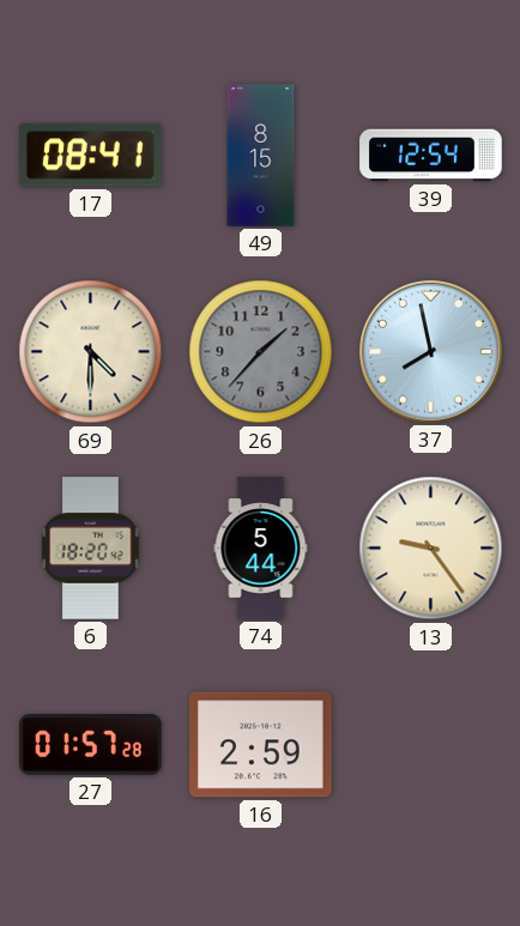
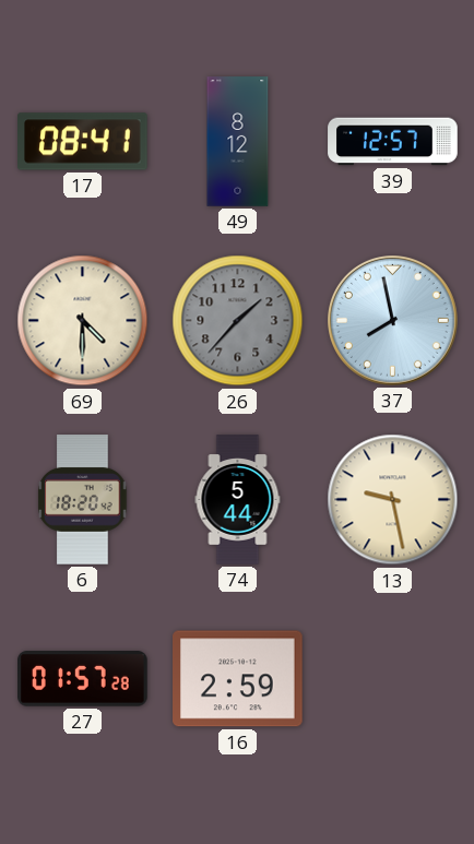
49: 8:15 -> 8:12 (238, 142)
39: 12:54 -> 12:57 (393, 142)
13: 9:24 -> 9:28 (393, 500)
